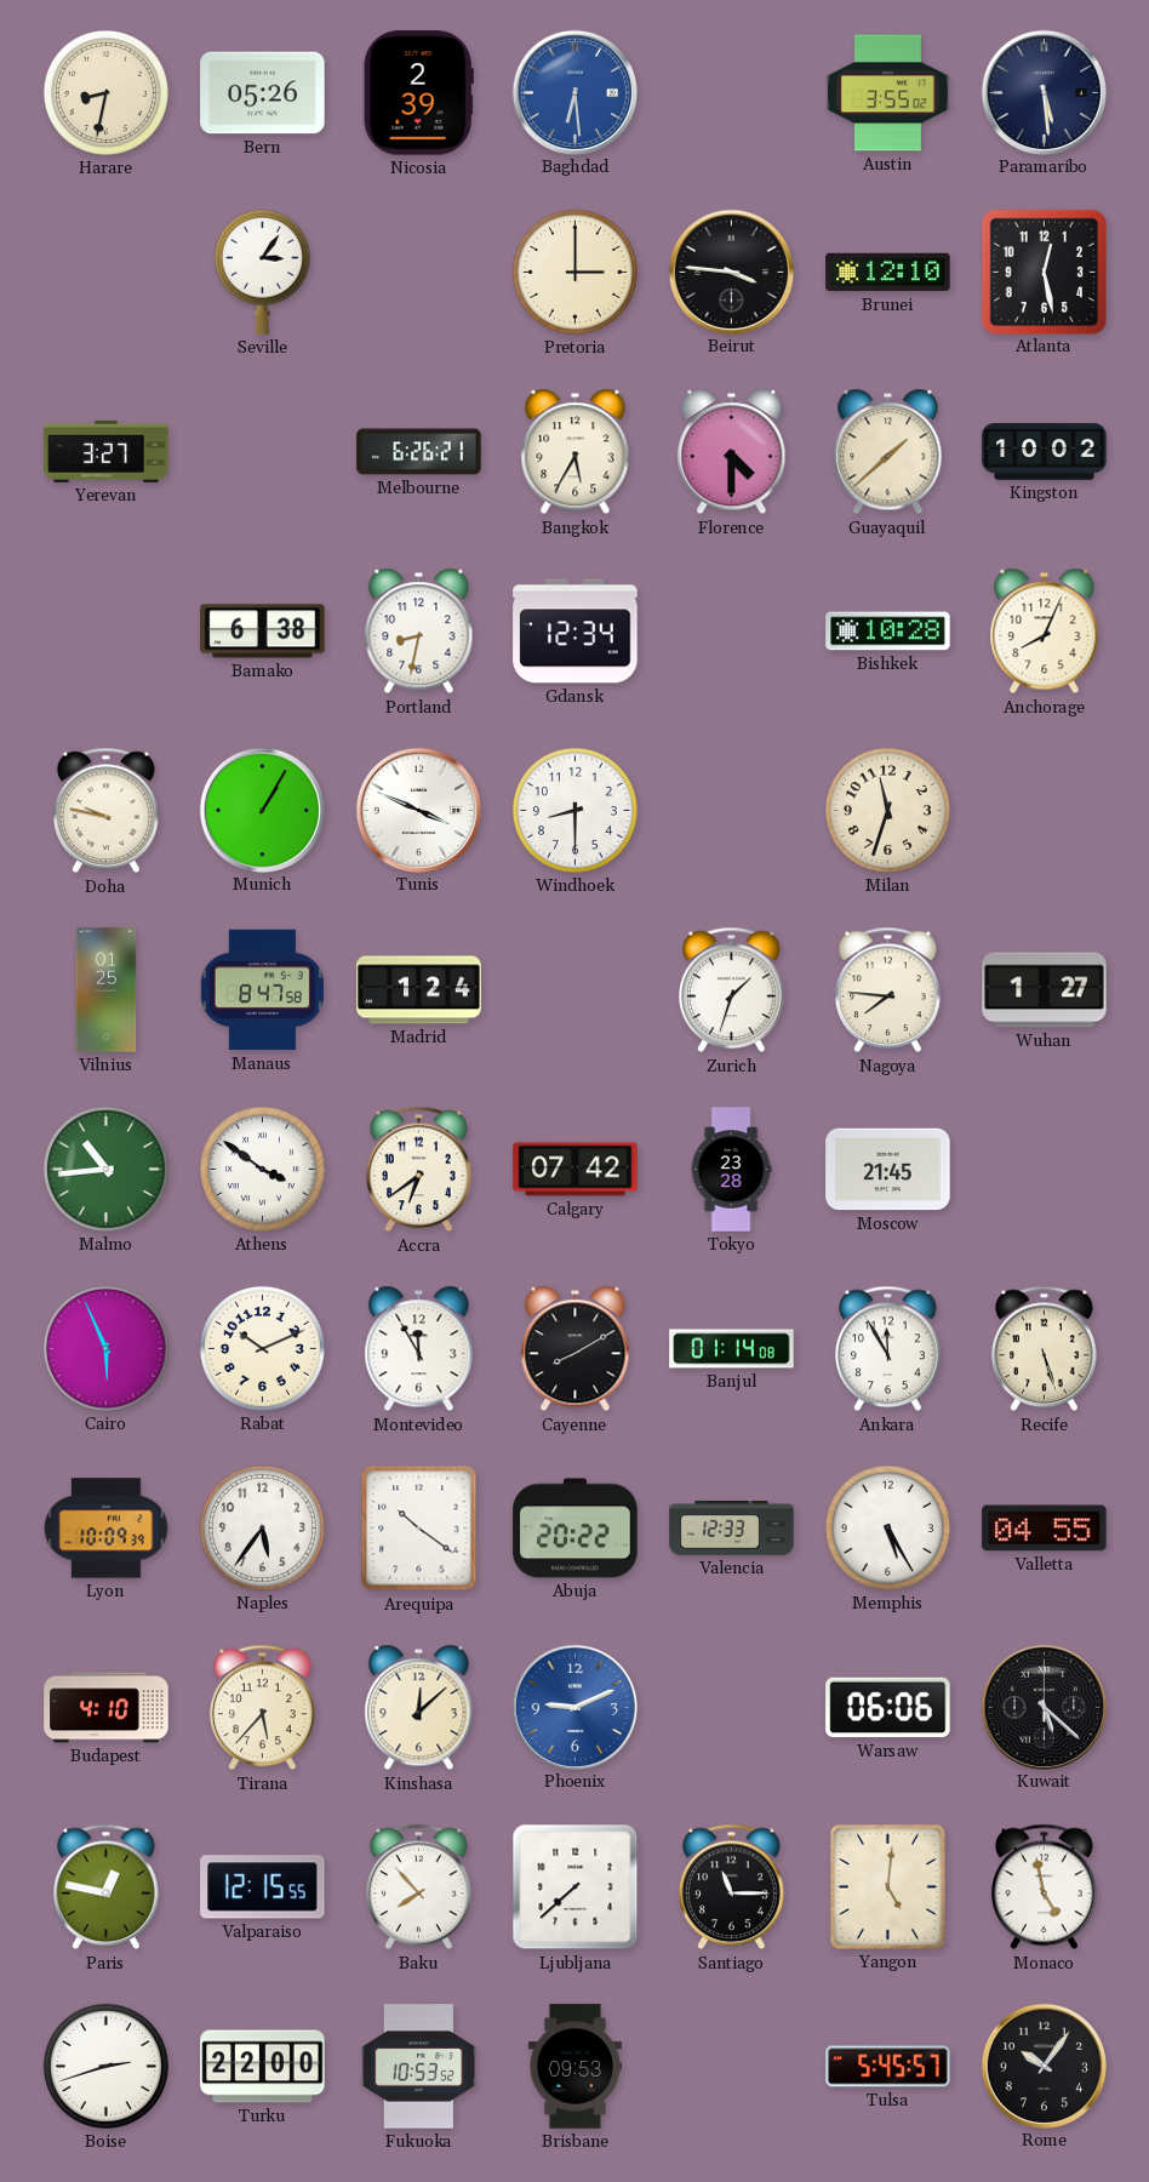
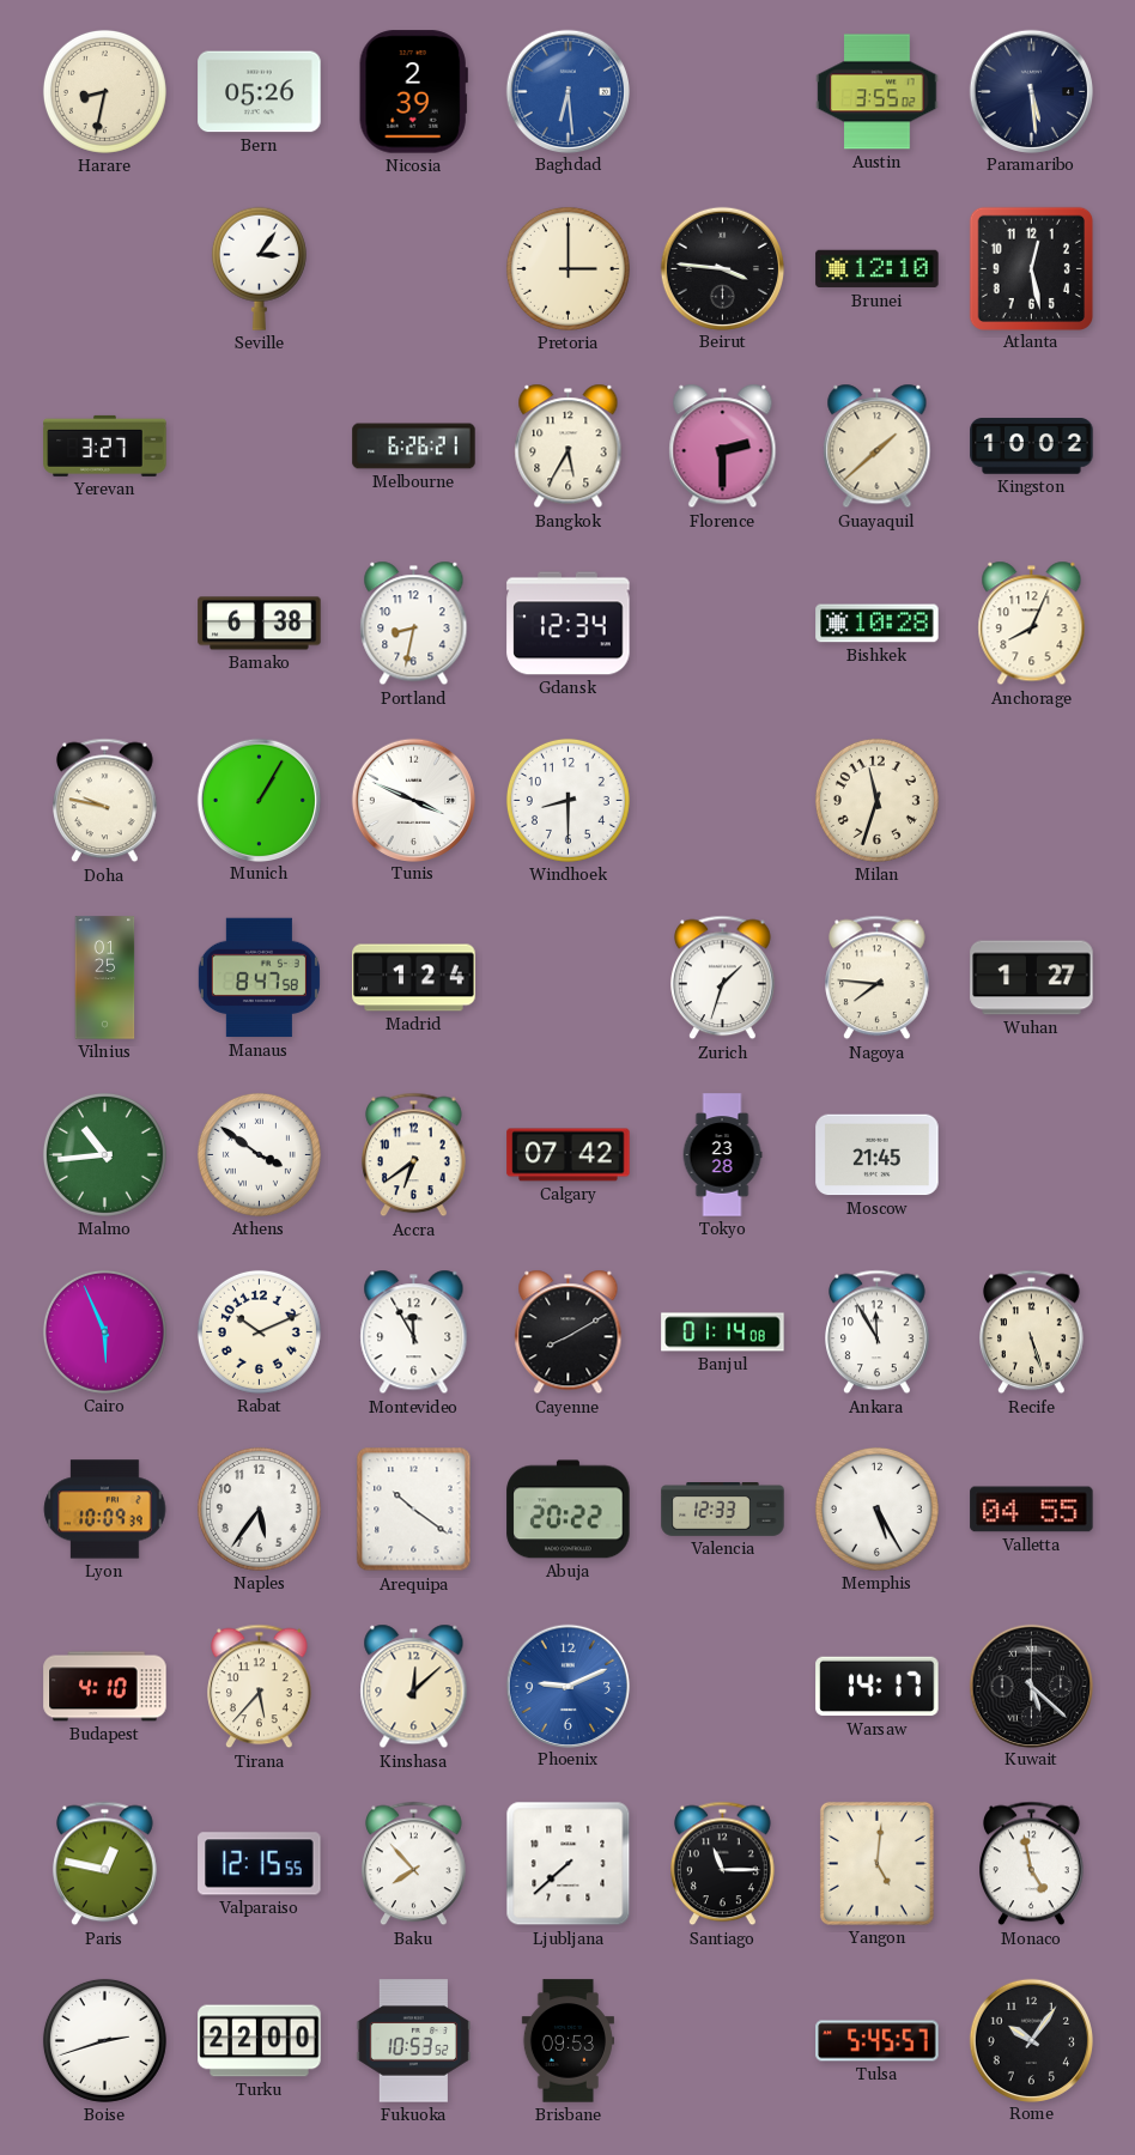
Florence: 4:30 -> 2:30 (723, 447)
Warsaw: 06:06 -> 14:17 (878, 1687)
